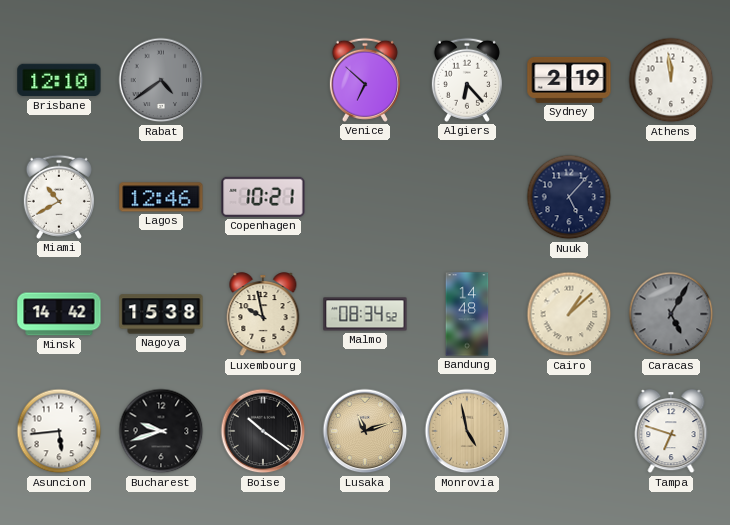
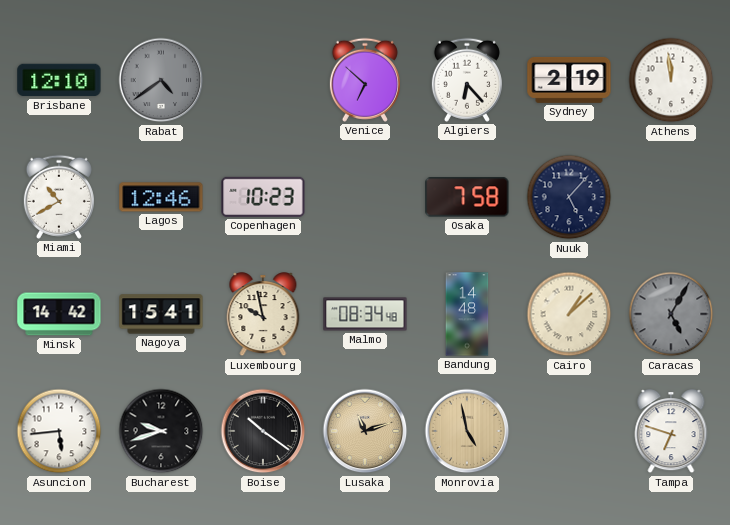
Copenhagen: 10:21 -> 10:23 (263, 197)
Osaka: none -> 7:58 (467, 197)
Nagoya: 15:38 -> 15:41 (161, 314)
Malmo: 08:34:52 -> 08:34:48 (365, 314)
